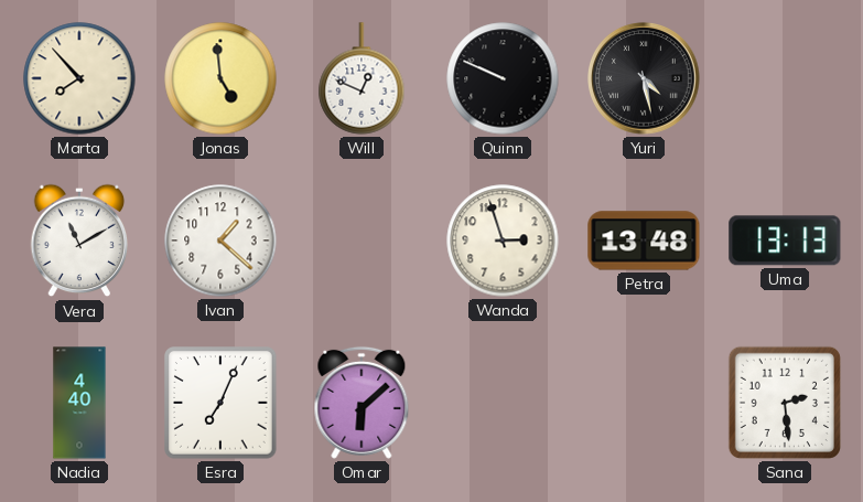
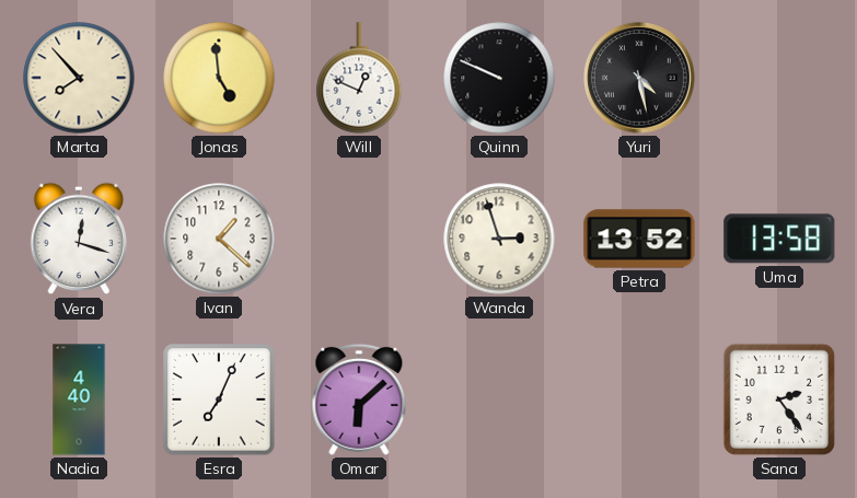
Vera: 11:10 -> 12:18 (79, 239)
Petra: 13:48 -> 13:52 (639, 239)
Uma: 13:13 -> 13:58 (779, 239)
Sana: 2:29 -> 2:24 (779, 399)
